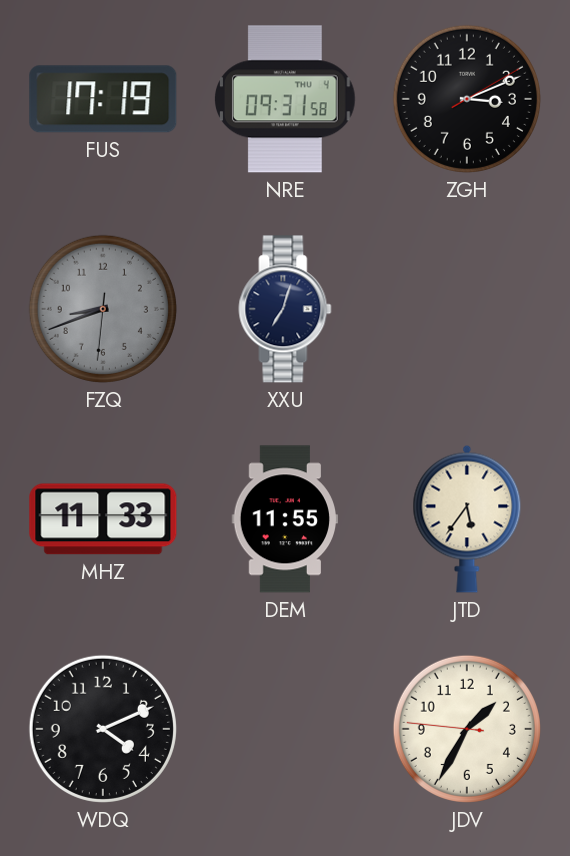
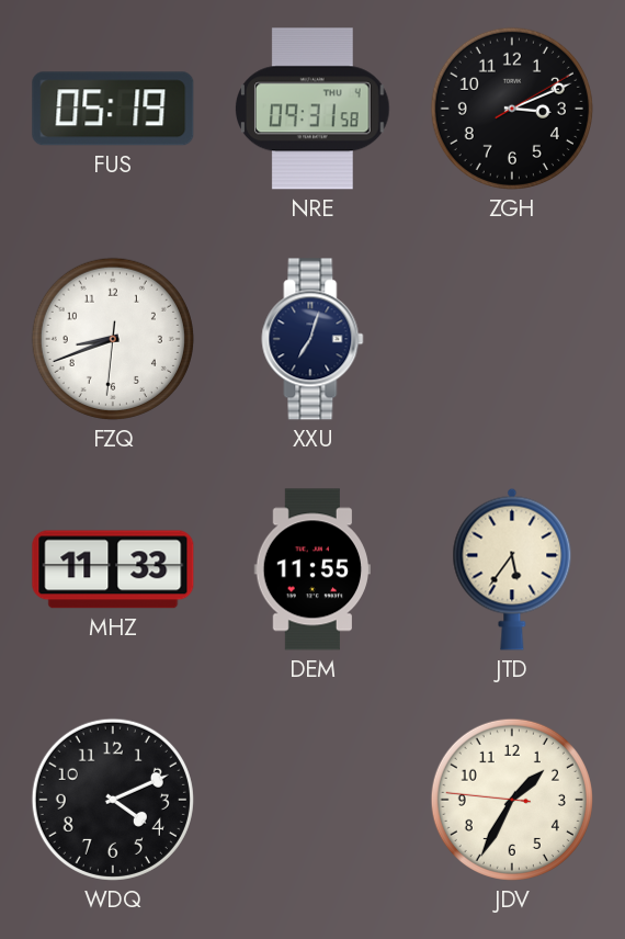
FUS: 17:19 -> 05:19 (113, 109)
FZQ dial: grey -> white (113, 339)
